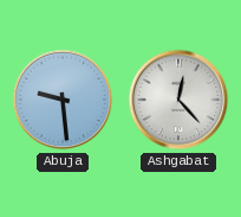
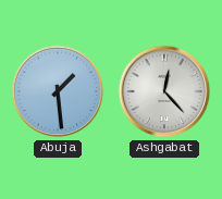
Abuja: 9:29 -> 1:29 (58, 91)
